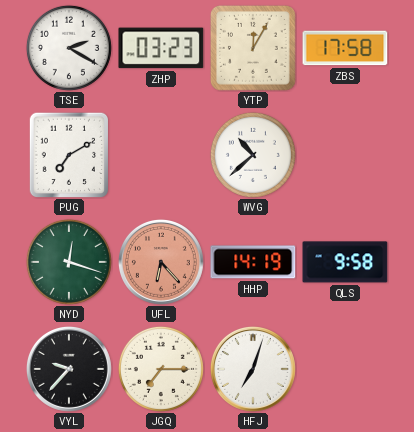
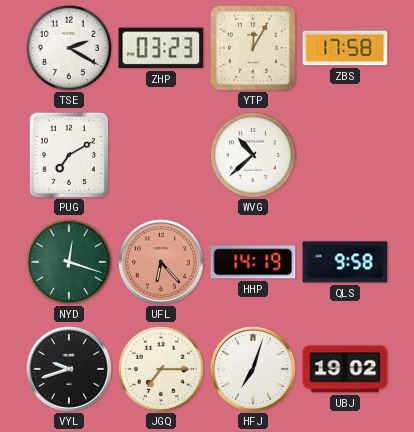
VYL: 9:37 -> 9:42 (69, 369)
UBJ: none -> 19:02 (345, 369)
